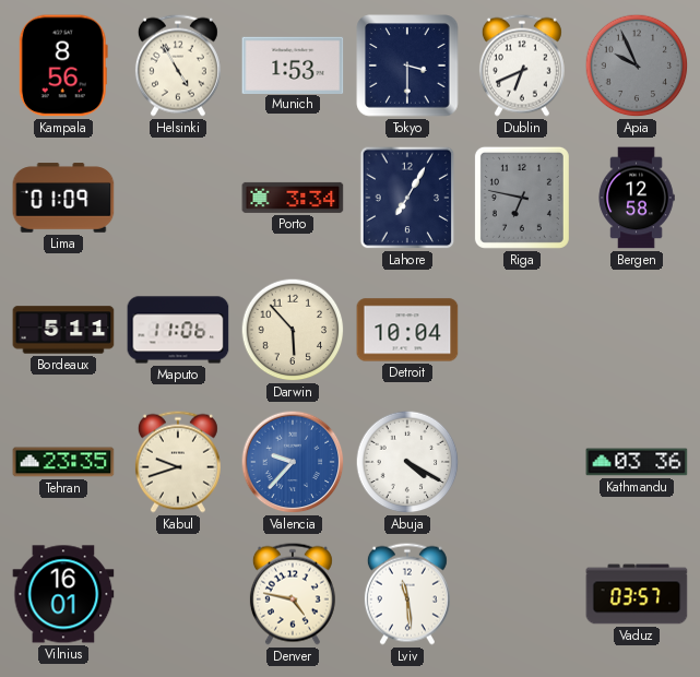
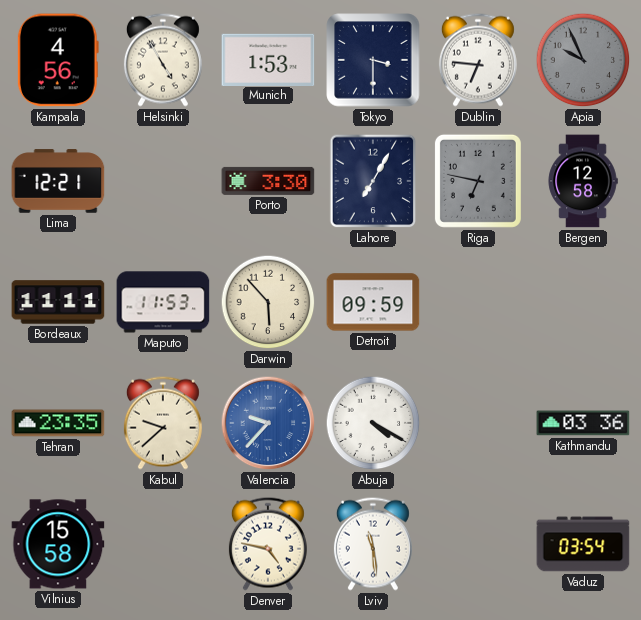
Kampala: 8:56 -> 4:56 (58, 60)
Dublin: 6:41 -> 6:46 (478, 60)
Lima: 01:09 -> 12:21 (58, 181)
Porto: 3:34 -> 3:30 (268, 181)
Bordeaux: 5:11 -> 11:11 (58, 302)
Maputo: 11:06 -> 11:53 (163, 302)
Detroit: 10:04 -> 09:59 (373, 302)
Kabul: 9:42 -> 9:38 (163, 423)
Vilnius: 16:01 -> 15:58 (58, 544)
Vaduz: 03:57 -> 03:54 (583, 544)
